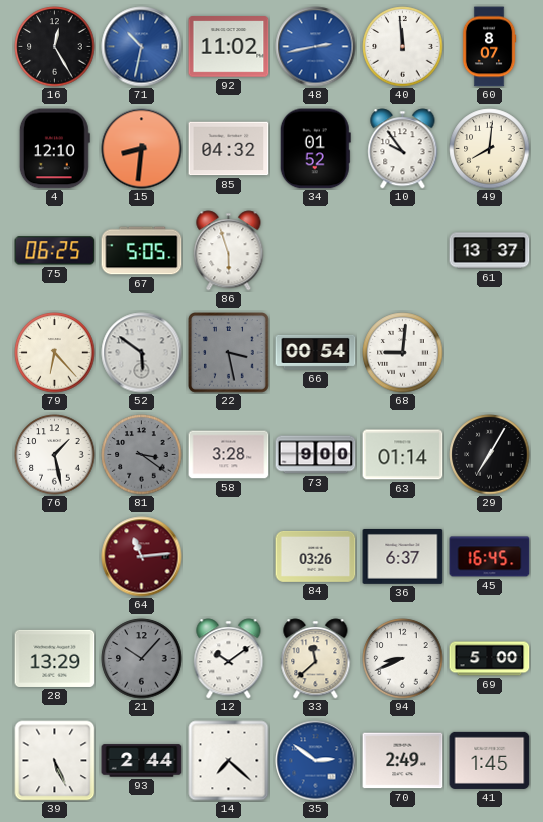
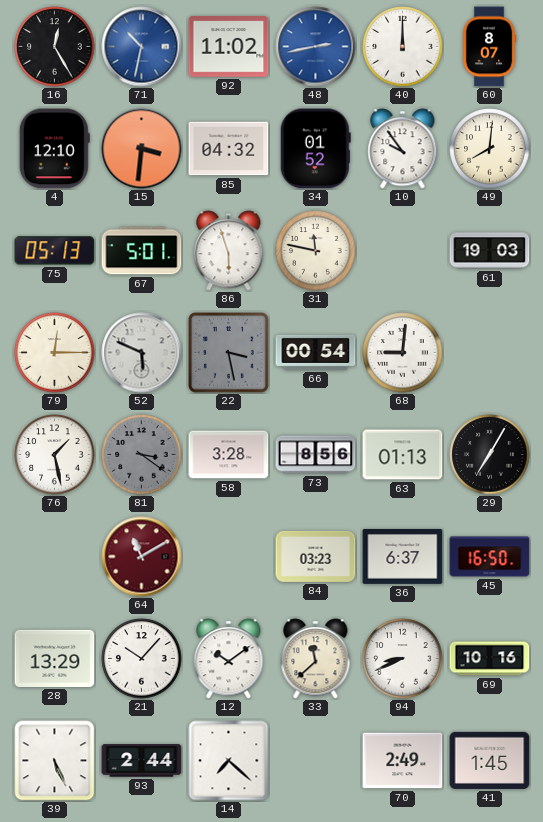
40: 11:59 -> 12:00 (403, 47)
15: 8:31 -> 3:31 (142, 149)
75: 06:25 -> 05:13 (55, 251)
67: 5:05 -> 5:01 (142, 251)
31: none -> 11:47 (316, 251)
61: 13:37 -> 19:03 (490, 251)
79: 6:23 -> 12:15 (55, 353)
52: 5:51 -> 5:49 (142, 353)
73: 9:00 -> 8:56 (316, 455)
63: 01:14 -> 01:13 (403, 455)
64: 11:14 -> 11:10 (142, 557)
84: 03:26 -> 03:23 (316, 556)
45: 16:45 -> 16:50 (490, 557)
21 dial: grey -> white (142, 659)
69: 5:00 -> 10:16 (490, 659)
35: 2:51 -> none (316, 761)
